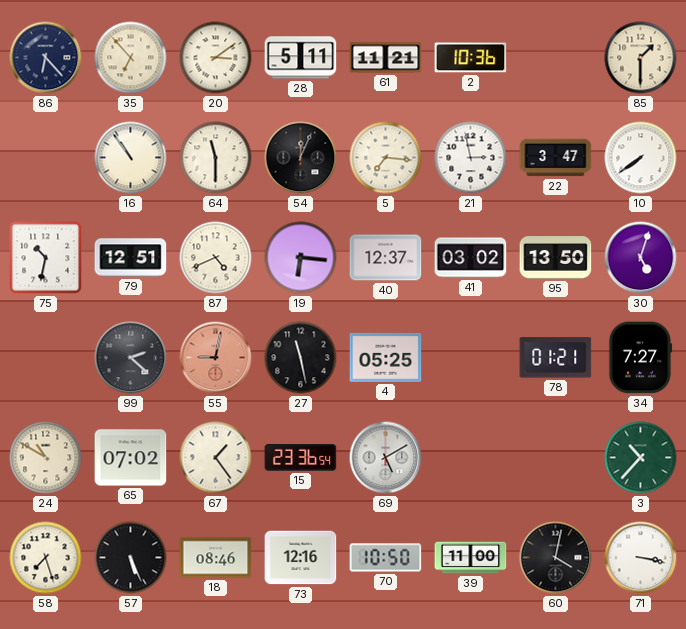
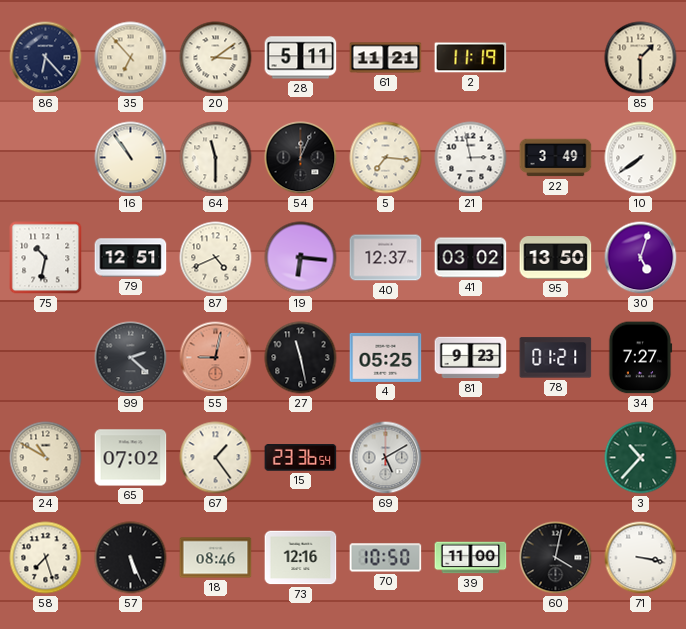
2: 10:36 -> 11:19 (471, 58)
22: 3:47 -> 3:49 (556, 158)
81: none -> 9:23 (471, 358)
